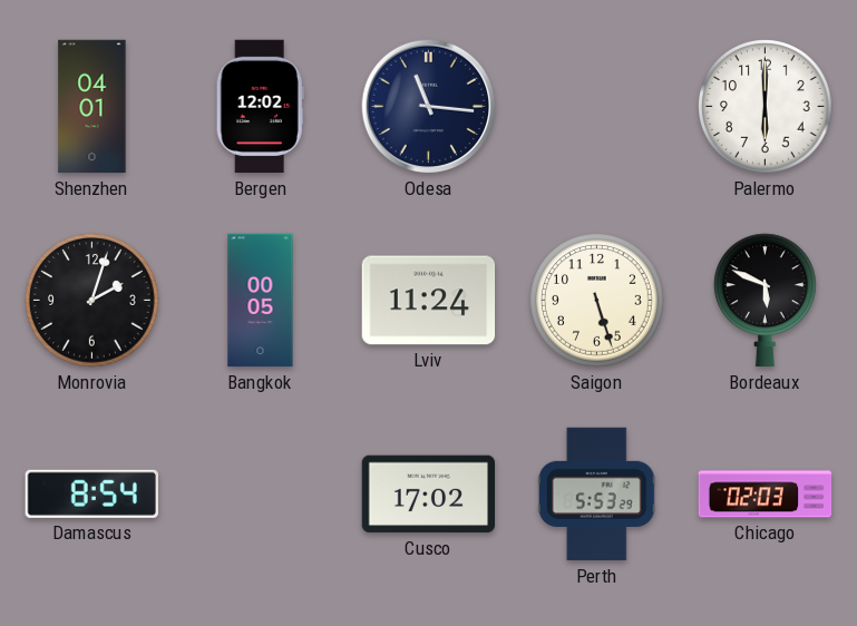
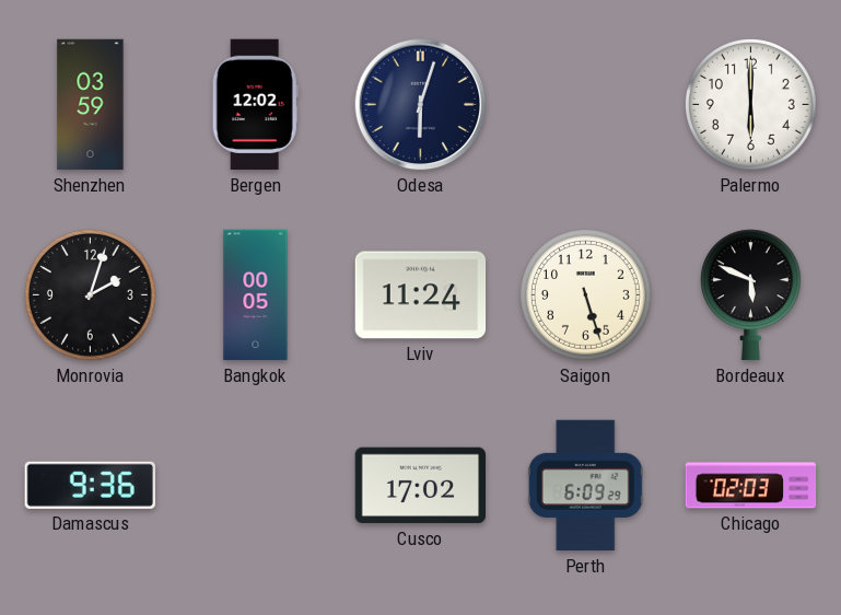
Shenzhen: 04:01 -> 03:59 (91, 105)
Odesa: 11:16 -> 6:03 (421, 105)
Damascus: 8:54 -> 9:36 (90, 485)
Perth: 5:53 -> 6:09 (585, 486)
